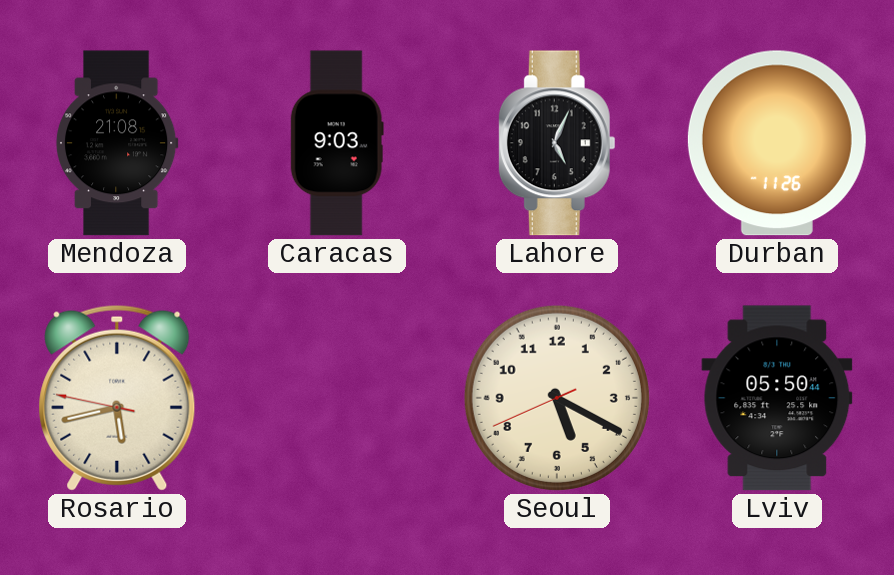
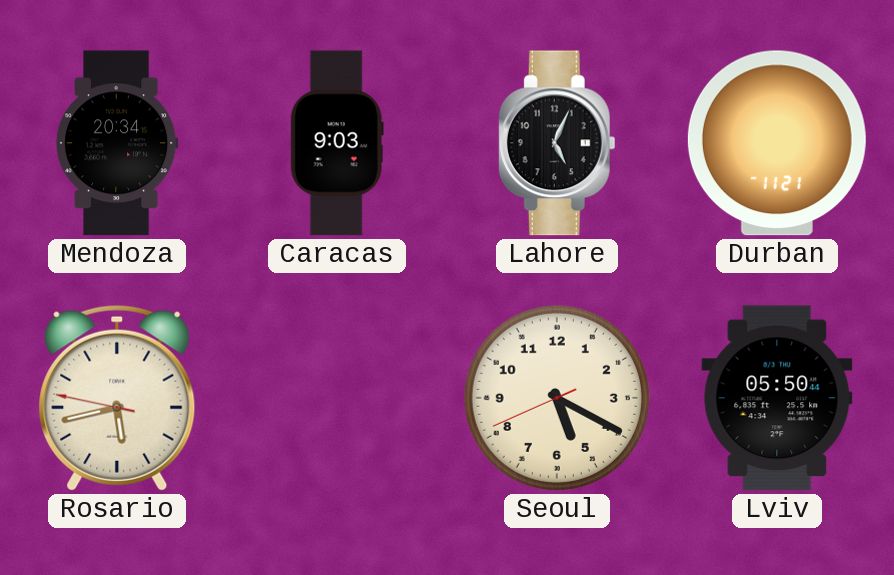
Mendoza: 21:08 -> 20:34 (117, 143)
Durban: 11:26 -> 11:21 (777, 143)
